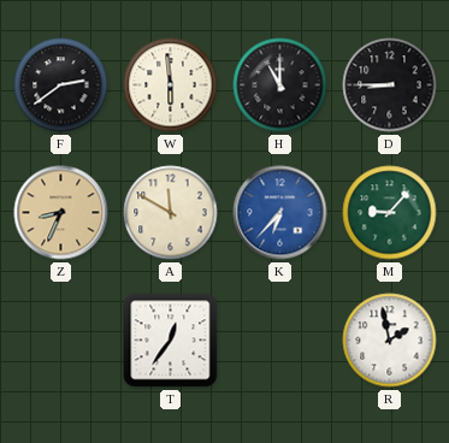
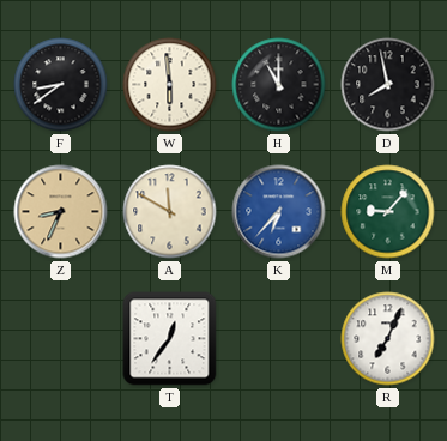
F: 2:39 -> 8:39 (61, 85)
D: 8:45 -> 7:58 (388, 85)
R: 1:58 -> 7:04 (388, 339)
